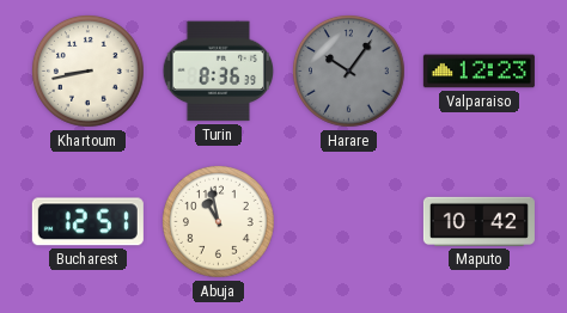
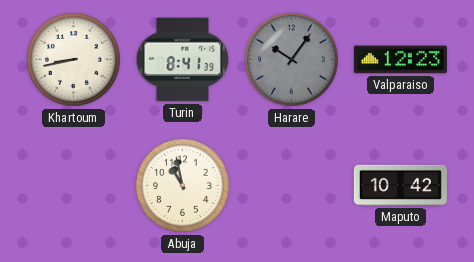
Turin: 8:36 -> 8:41 (183, 60)
Bucharest: 12:51 -> none (87, 222)
